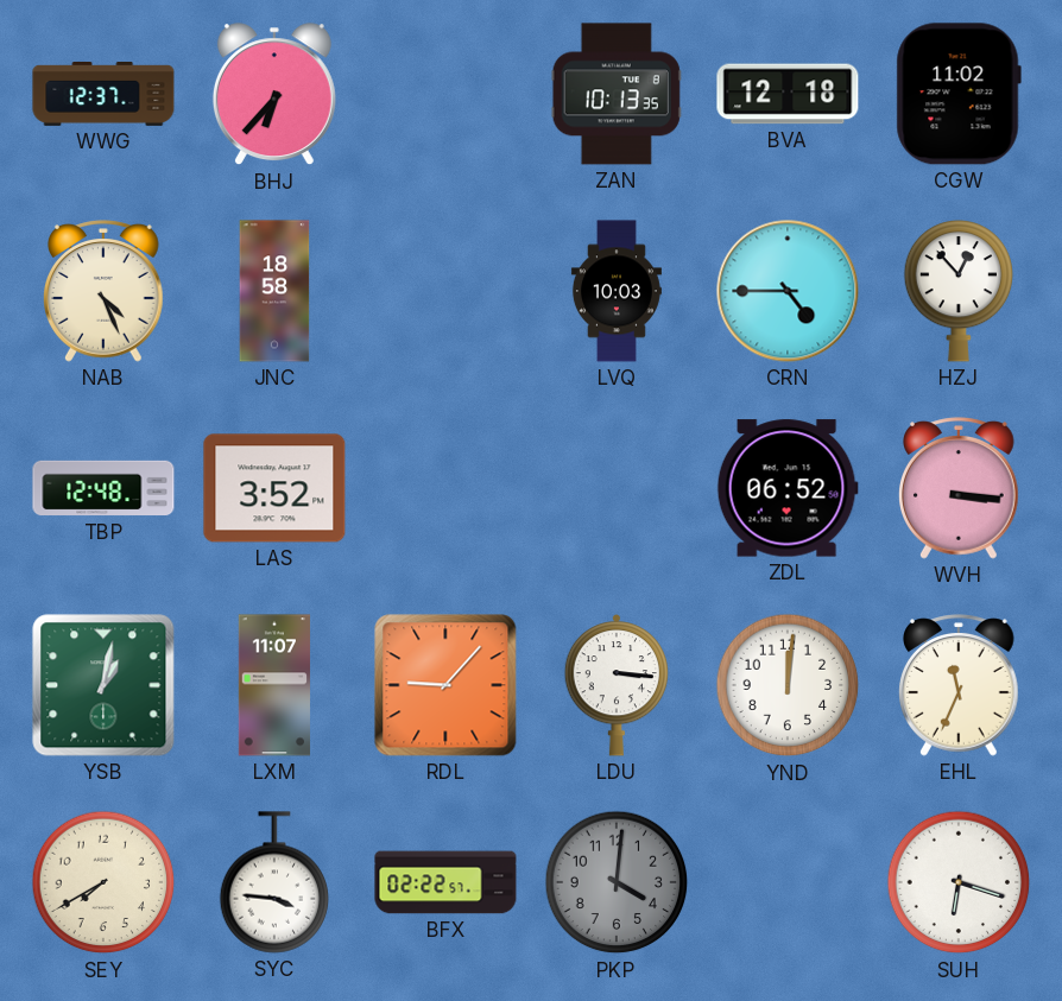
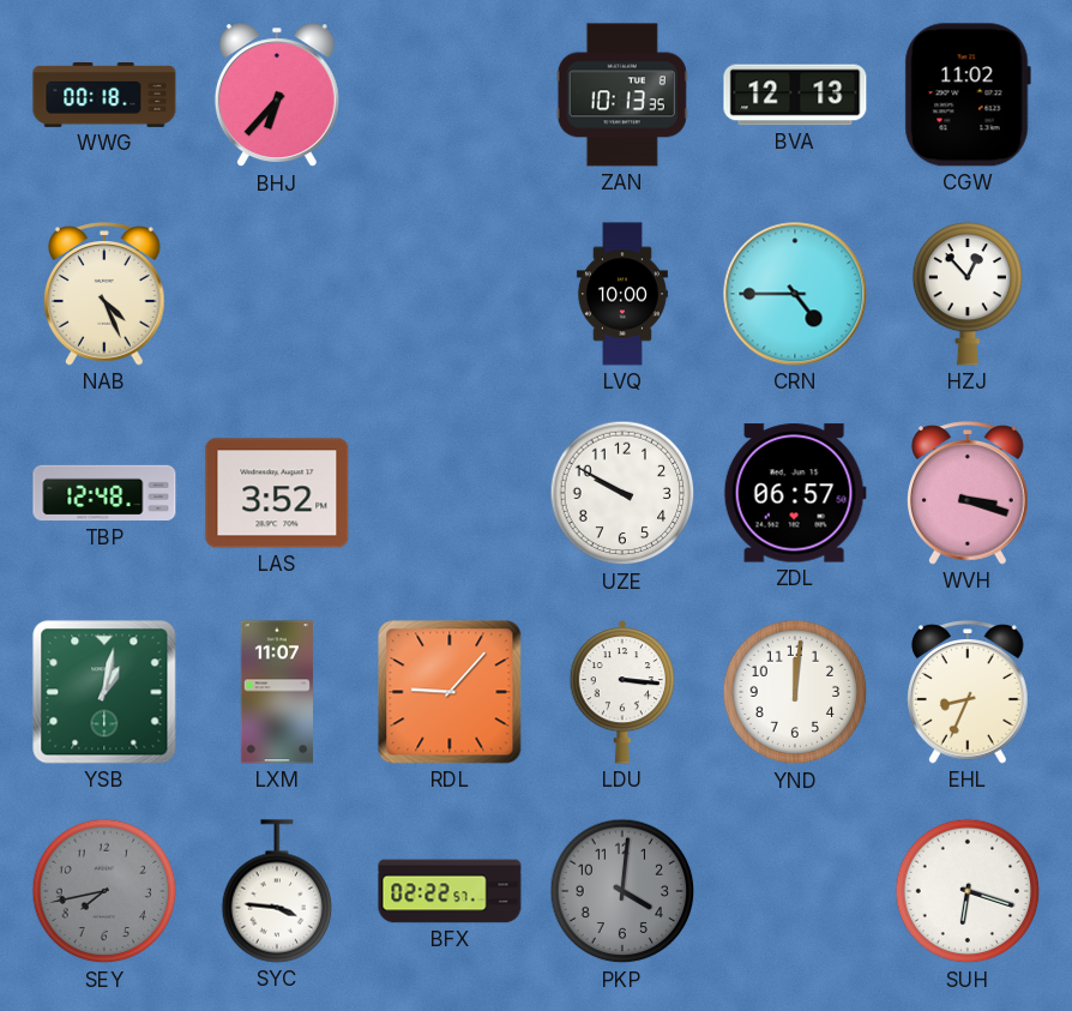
WWG: 12:37 -> 00:18 (104, 95)
BVA: 12:18 -> 12:13 (795, 95)
JNC: 18:58 -> none (274, 291)
LVQ: 10:03 -> 10:00 (622, 294)
UZE: none -> 9:50 (622, 493)
ZDL: 06:52 -> 06:57 (795, 493)
WVH: 3:16 -> 3:18 (969, 493)
EHL: 11:34 -> 8:34 (969, 692)
SEY: 7:40 -> 7:43 (104, 891)
SEY dial: cream -> grey (104, 891)
